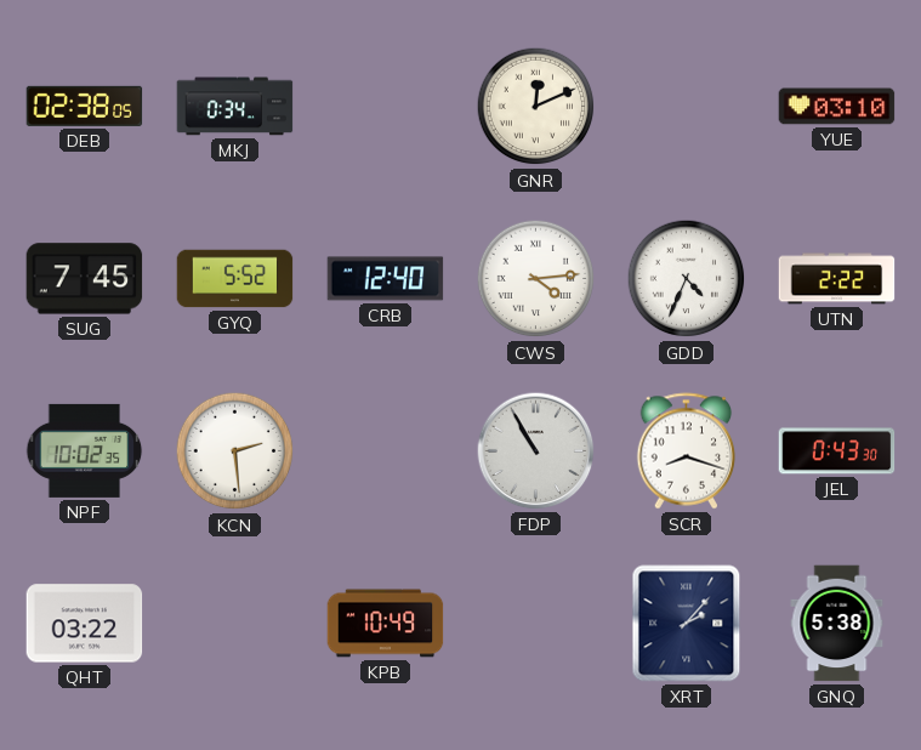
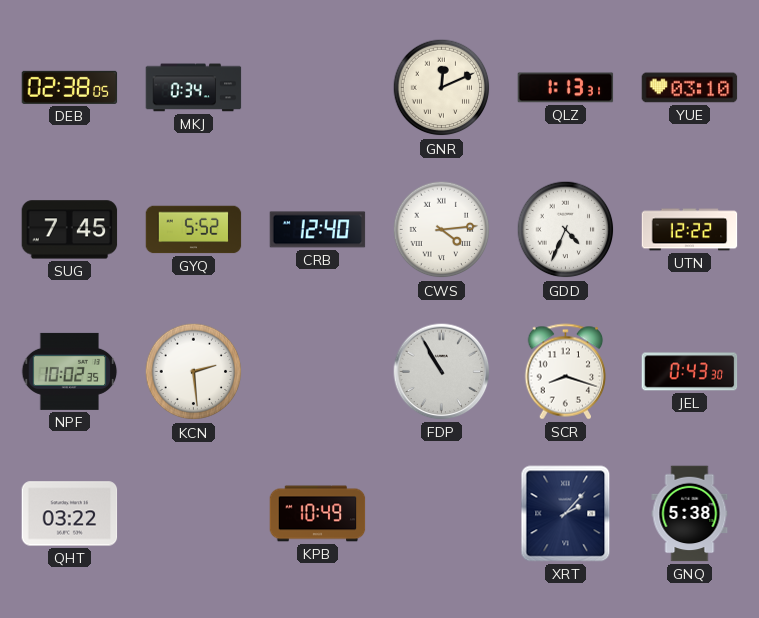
QLZ: none -> 1:13 (566, 88)
UTN: 2:22 -> 12:22 (690, 230)
